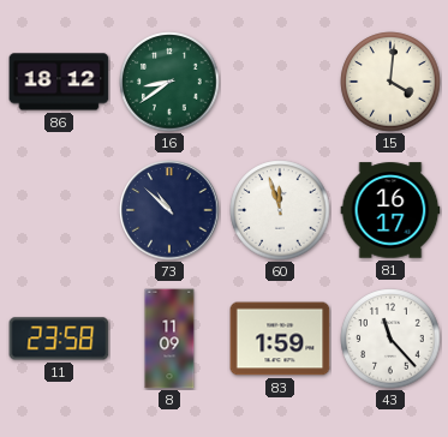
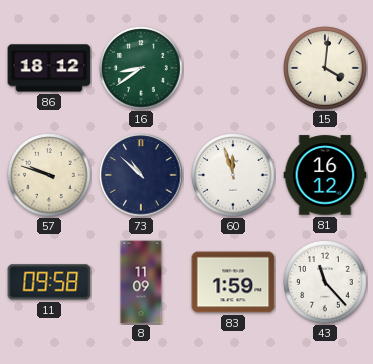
57: none -> 9:48 (49, 175)
81: 16:17 -> 16:12 (325, 175)
11: 23:58 -> 09:58 (49, 282)
